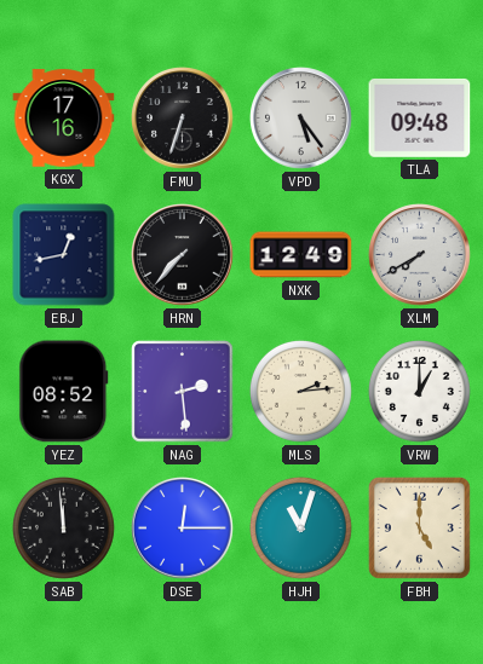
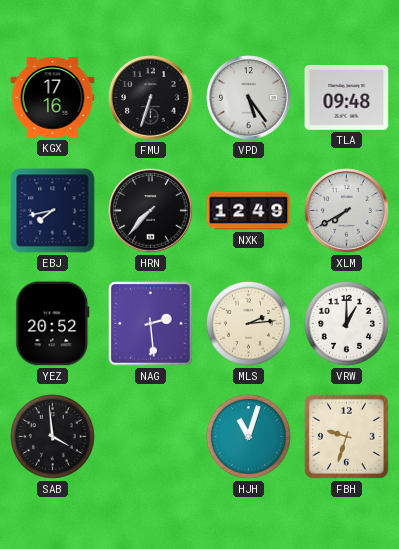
EBJ: 12:43 -> 7:43 (53, 211)
YEZ: 08:52 -> 20:52 (53, 324)
SAB: 11:59 -> 3:59 (52, 436)
DSE: 12:15 -> none (183, 529)
FBH: 5:00 -> 9:33 (346, 436)
